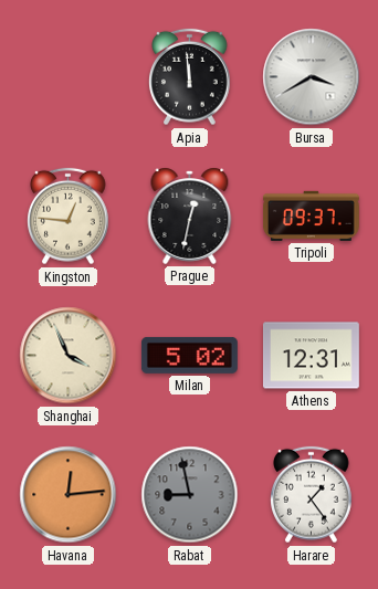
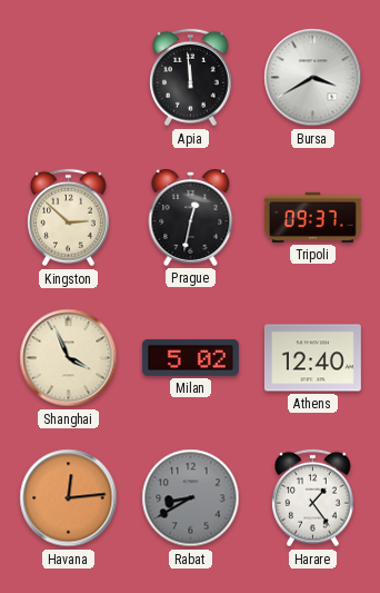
Kingston: 12:46 -> 2:52 (69, 218)
Athens: 12:31 -> 12:40 (312, 358)
Rabat: 8:58 -> 8:40 (191, 498)
